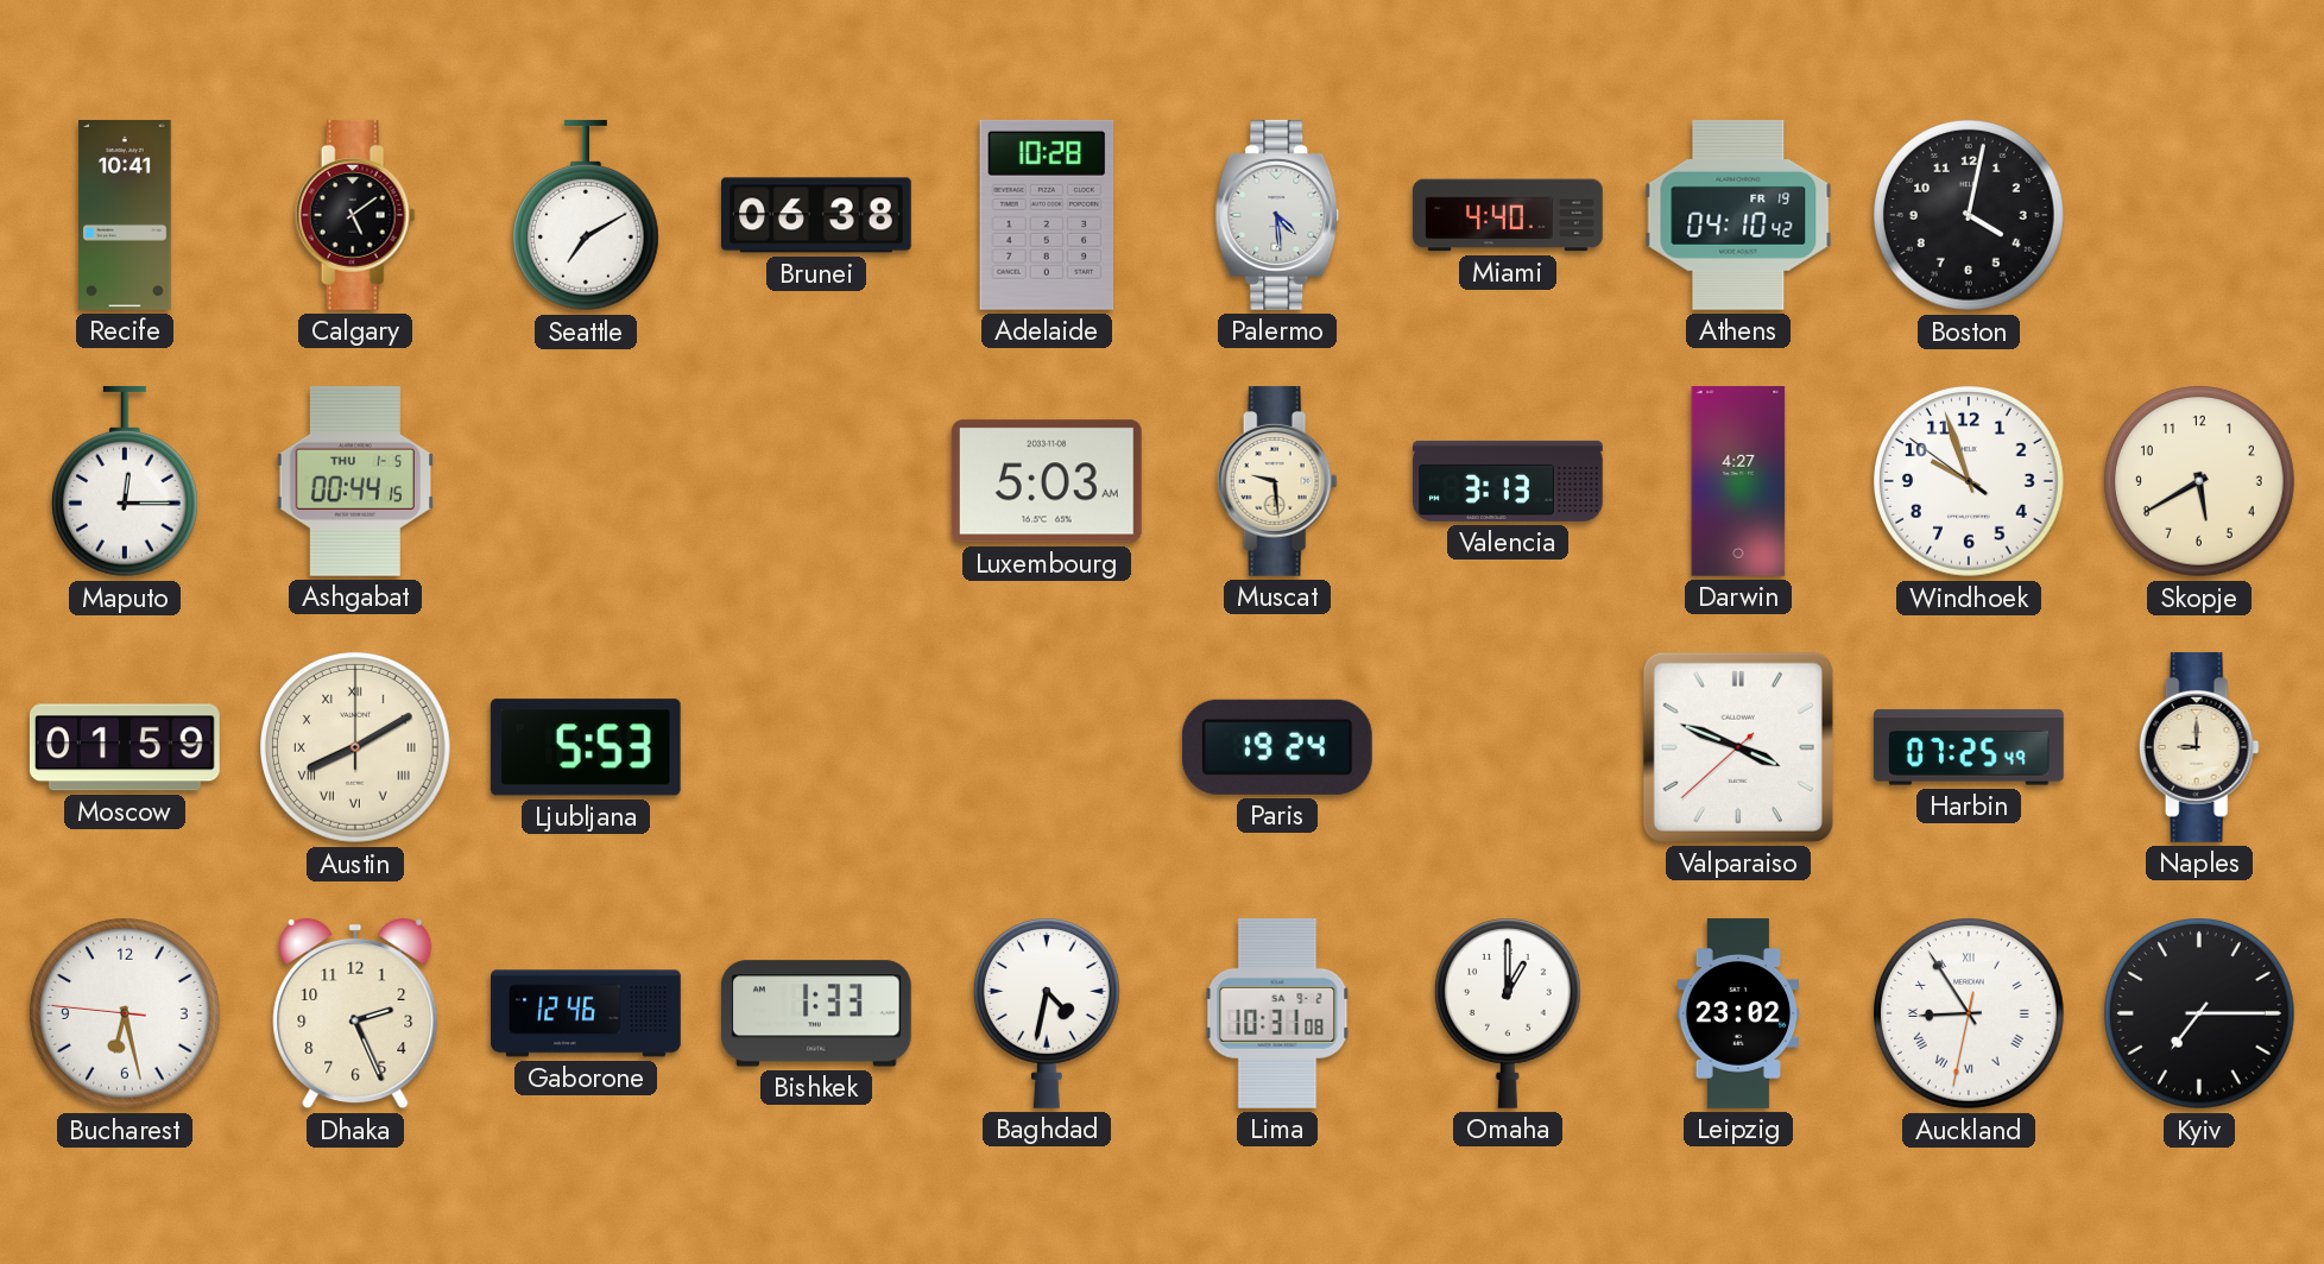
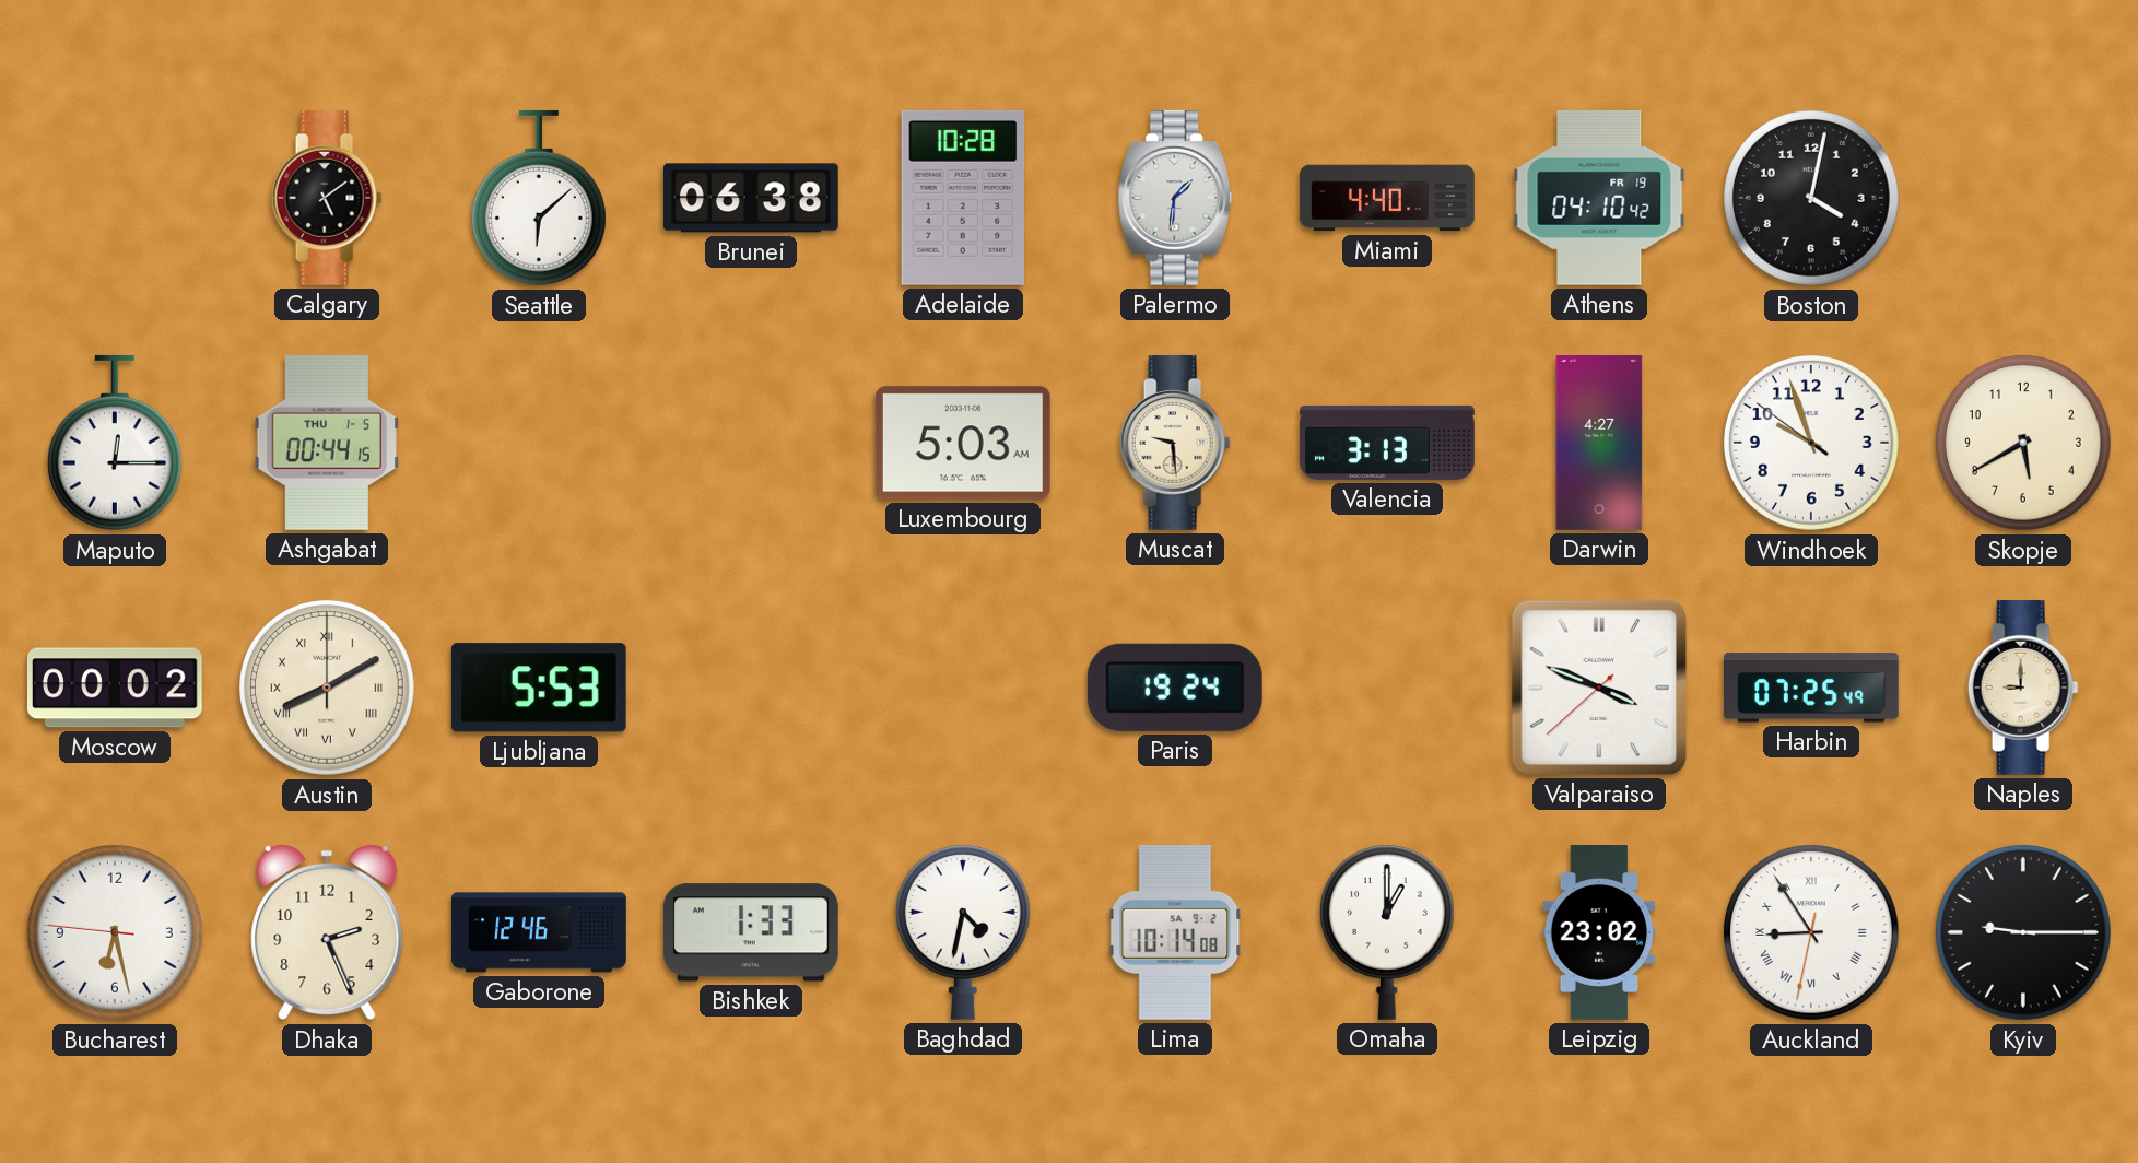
Recife: 10:41 -> none (125, 216)
Seattle: 7:10 -> 6:08 (539, 198)
Palermo: 4:29 -> 1:31 (1175, 198)
Moscow: 01:59 -> 00:02 (115, 688)
Lima: 10:31 -> 10:14 (1175, 932)
Kyiv: 7:15 -> 9:15 (2024, 933)
